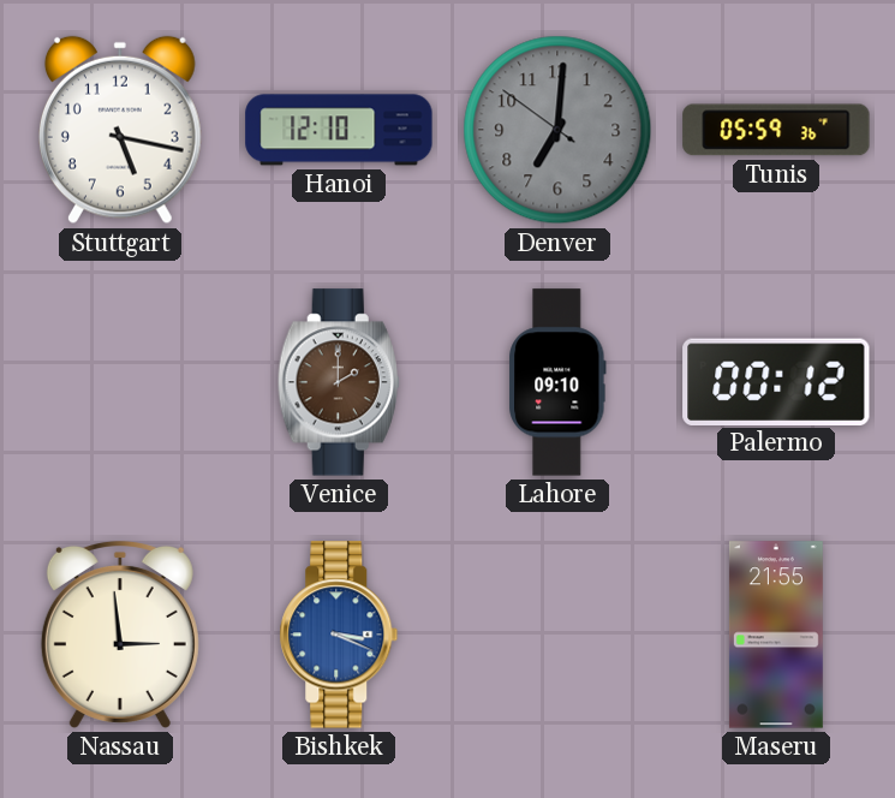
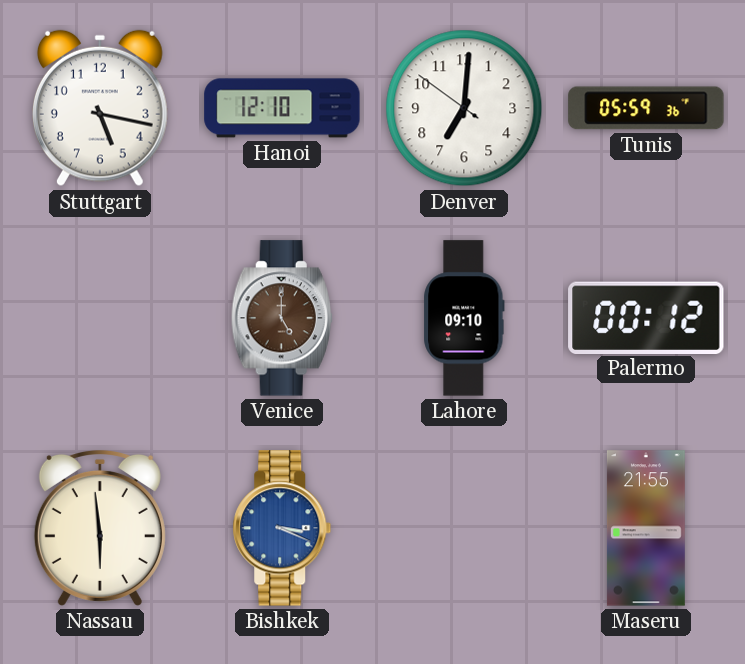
Denver dial: grey -> white (464, 108)
Venice: 2:00 -> 5:00 (282, 318)
Nassau: 2:59 -> 5:59 (100, 528)
